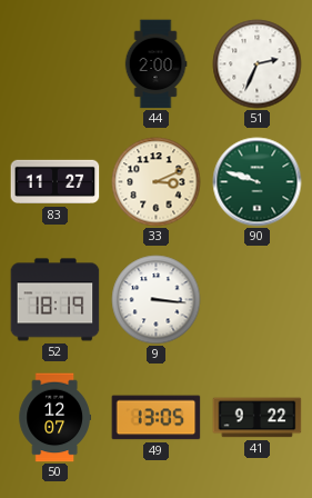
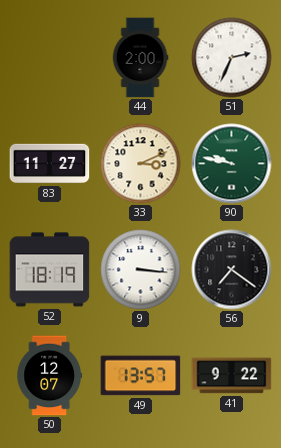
90: 9:48 -> 9:47 (232, 164)
56: none -> 7:21 (232, 270)
49: 13:05 -> 13:57 (141, 376)
